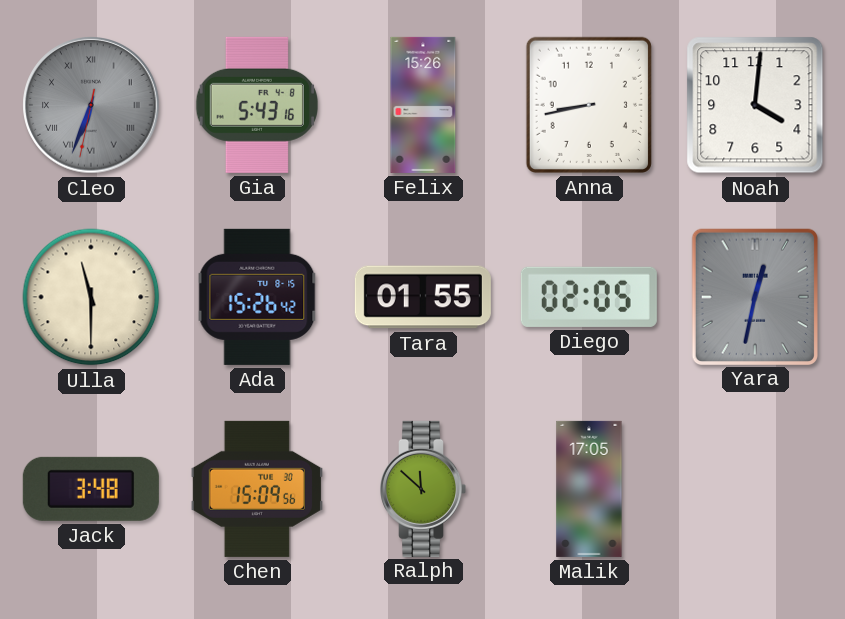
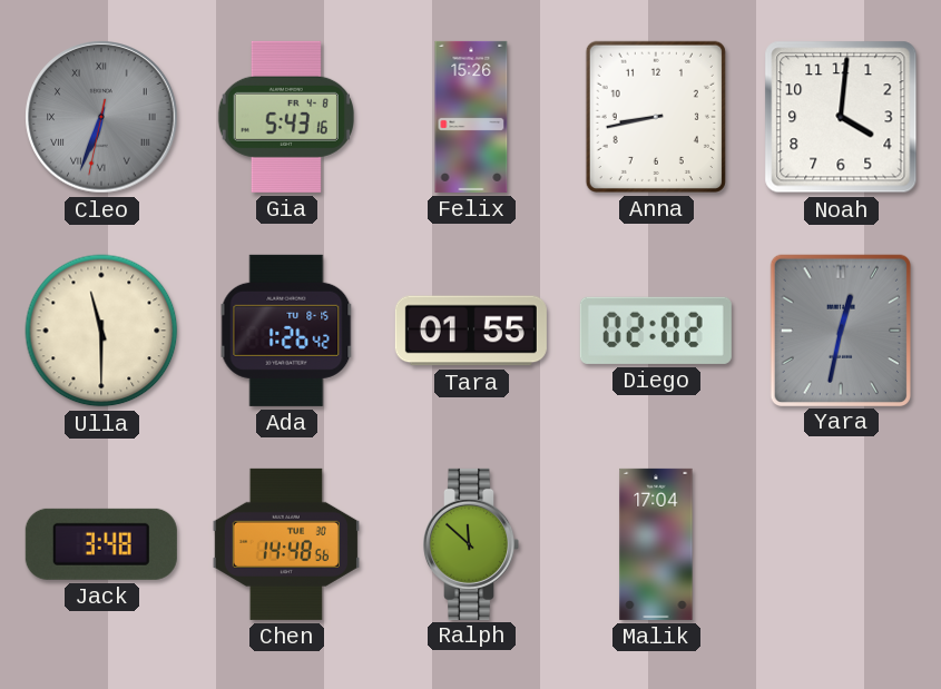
Ada: 15:26 -> 1:26 (286, 331)
Diego: 02:05 -> 02:02 (656, 331)
Chen: 15:09 -> 14:48 (285, 544)
Malik: 17:05 -> 17:04 (656, 544)
